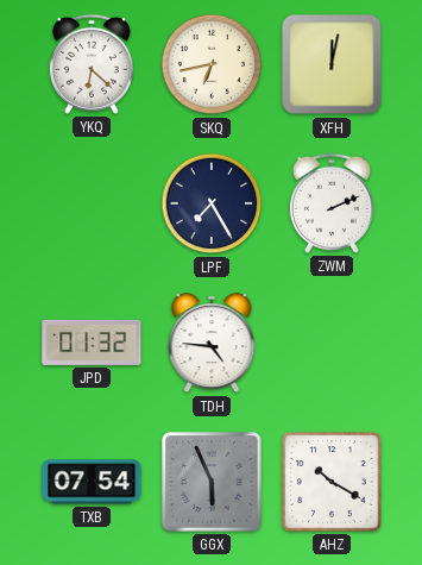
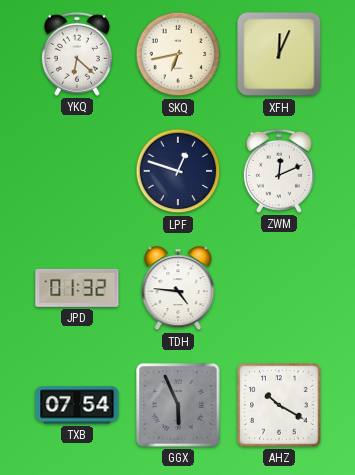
XFH: 12:02 -> 12:04 (279, 54)
LPF: 7:25 -> 12:48 (178, 171)
ZWM: 2:11 -> 12:11 (279, 171)
